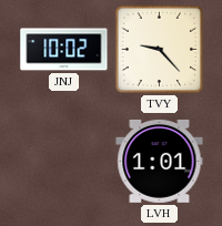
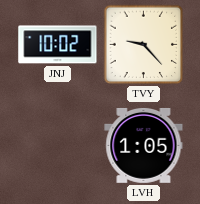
LVH: 1:01 -> 1:05 (144, 145)
